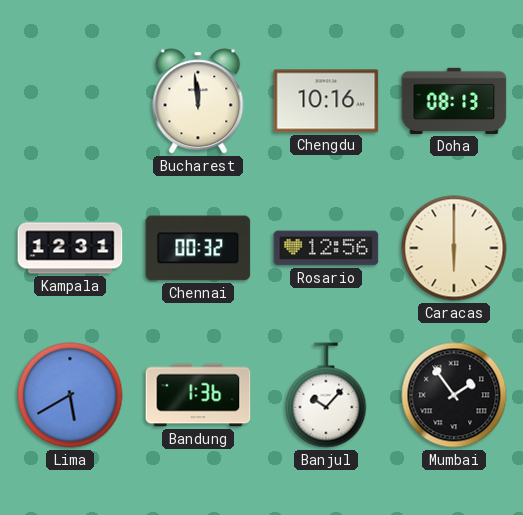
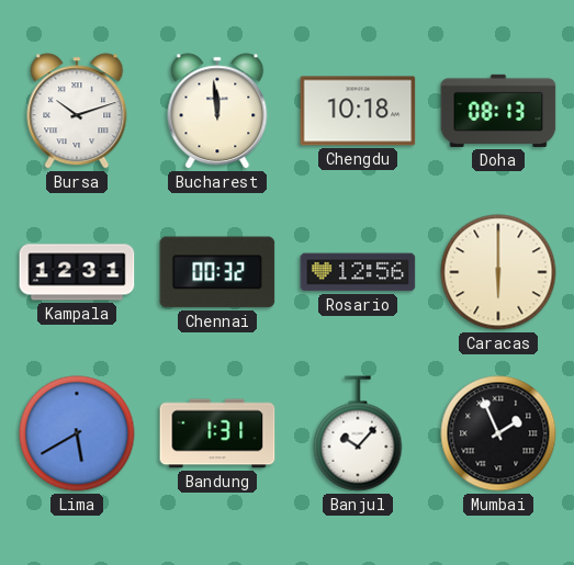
Bursa: none -> 10:12 (77, 111)
Chengdu: 10:16 -> 10:18 (358, 111)
Bandung: 1:36 -> 1:31 (217, 433)
Mumbai: 1:54 -> 1:56 (498, 433)
